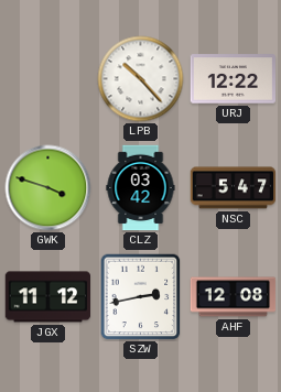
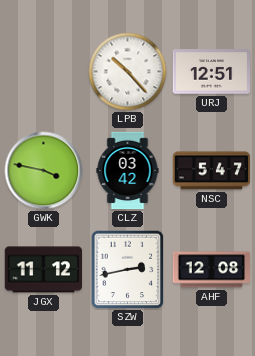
URJ: 12:22 -> 12:51 (212, 72)
GWK: 3:48 -> 3:47 (44, 171)
